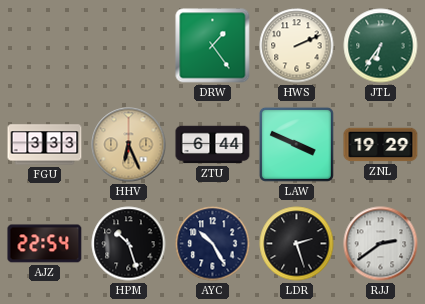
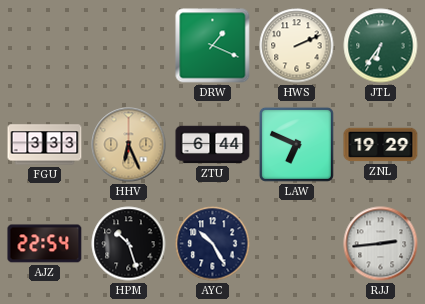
DRW: 1:24 -> 1:19 (213, 46)
LAW: 3:49 -> 6:49 (296, 144)
LDR: 2:27 -> none (297, 244)
RJJ: 2:39 -> 2:44 (381, 244)
